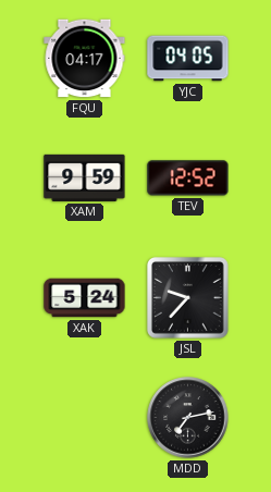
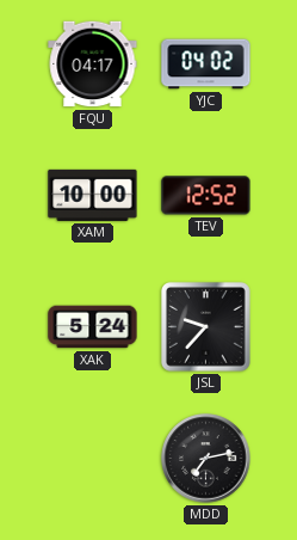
YJC: 04:05 -> 04:02 (206, 65)
XAM: 9:59 -> 10:00 (93, 195)
